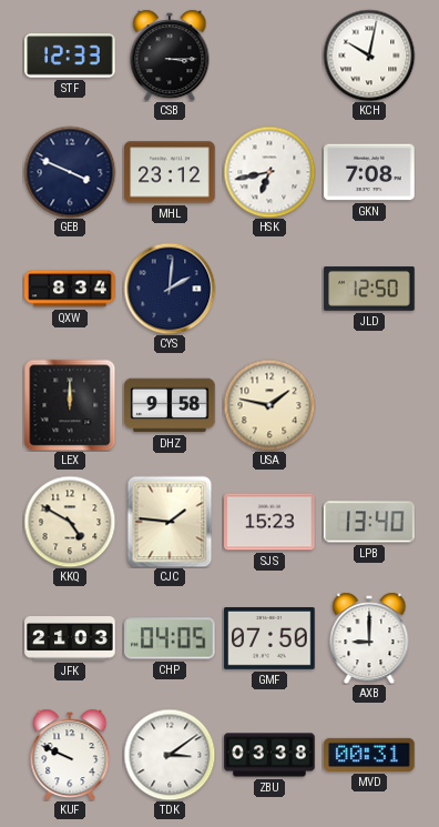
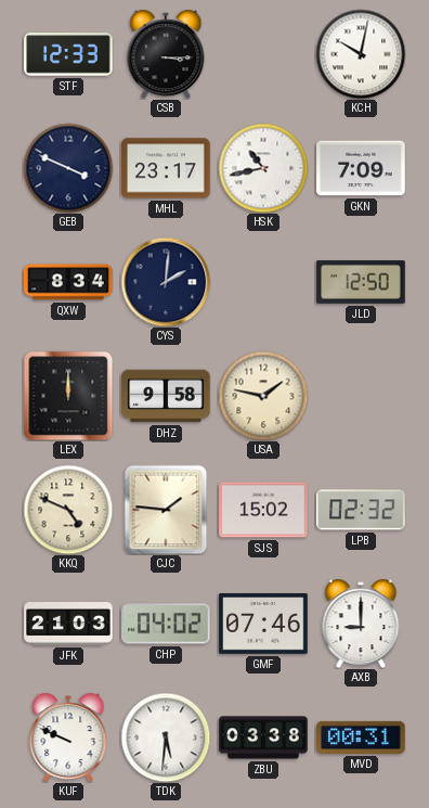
MHL: 23:12 -> 23:17 (166, 168)
HSK: 6:43 -> 10:43 (263, 168)
GKN: 7:08 -> 7:09 (361, 168)
KKQ: 4:50 -> 4:49 (68, 510)
SJS: 15:23 -> 15:02 (263, 510)
LPB: 13:40 -> 02:32 (361, 510)
CHP: 04:05 -> 04:02 (166, 624)
GMF: 07:50 -> 07:46 (263, 625)
TDK: 3:09 -> 5:31 (166, 738)
